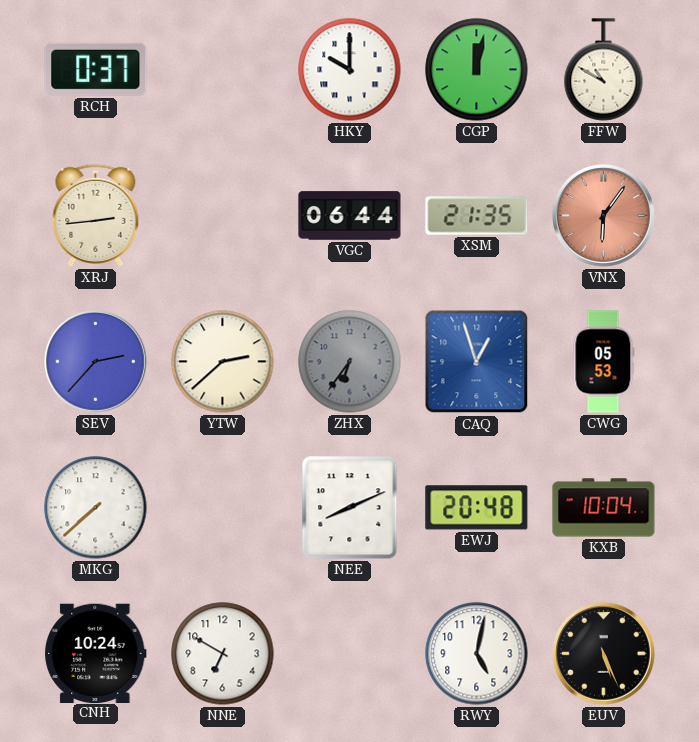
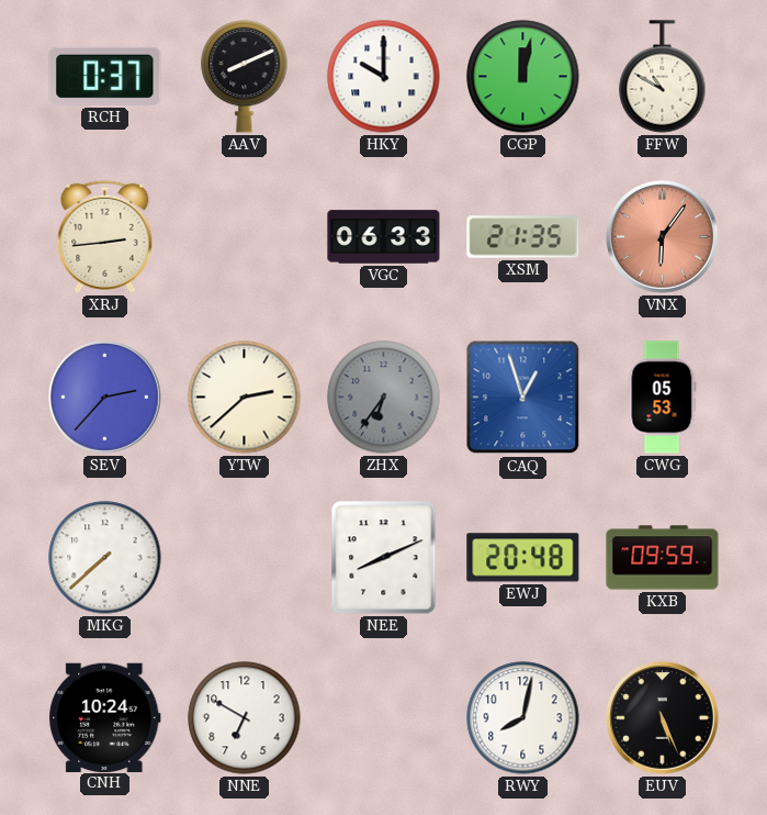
AAV: none -> 8:11 (245, 77)
VGC: 06:44 -> 06:33 (384, 237)
KXB: 10:04 -> 09:59 (663, 558)
RWY: 5:02 -> 8:02 (523, 718)
